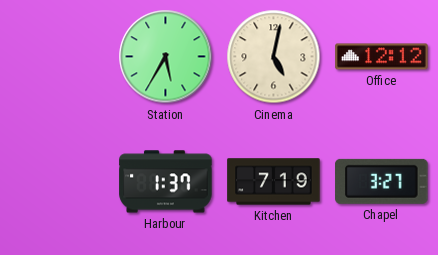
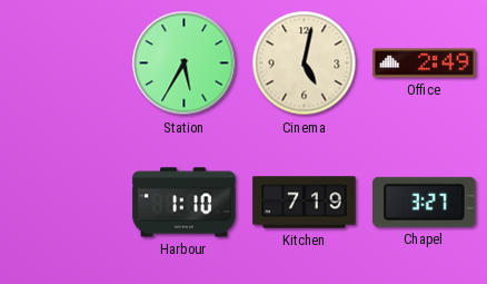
Office: 12:12 -> 2:49 (425, 63)
Harbour: 1:37 -> 1:10 (185, 203)
